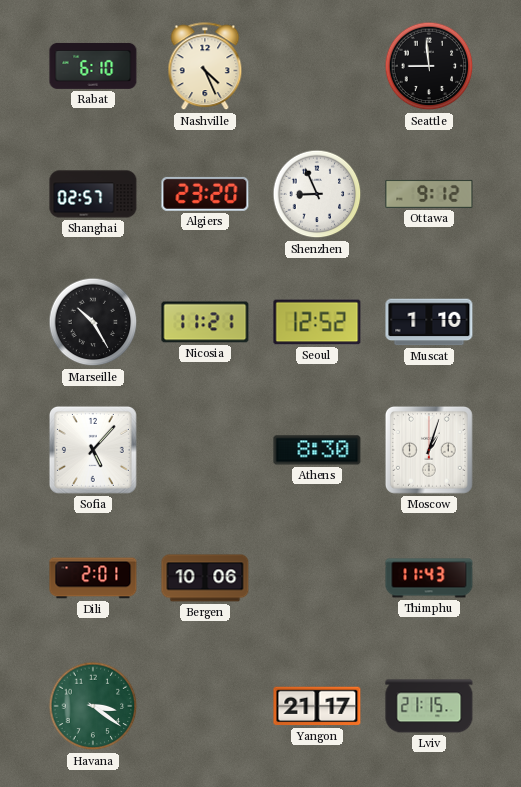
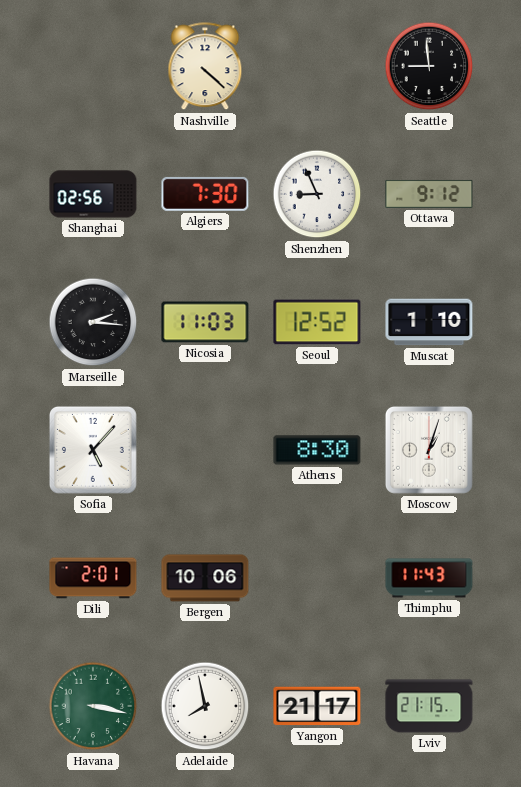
Rabat: 6:10 -> none (93, 66)
Nashville: 4:26 -> 4:22 (205, 67)
Shanghai: 02:57 -> 02:56 (93, 194)
Algiers: 23:20 -> 7:30 (205, 194)
Marseille: 10:25 -> 2:16 (93, 322)
Nicosia: 11:21 -> 11:03 (205, 322)
Havana: 3:21 -> 3:17 (93, 706)
Adelaide: none -> 7:58 (205, 706)
